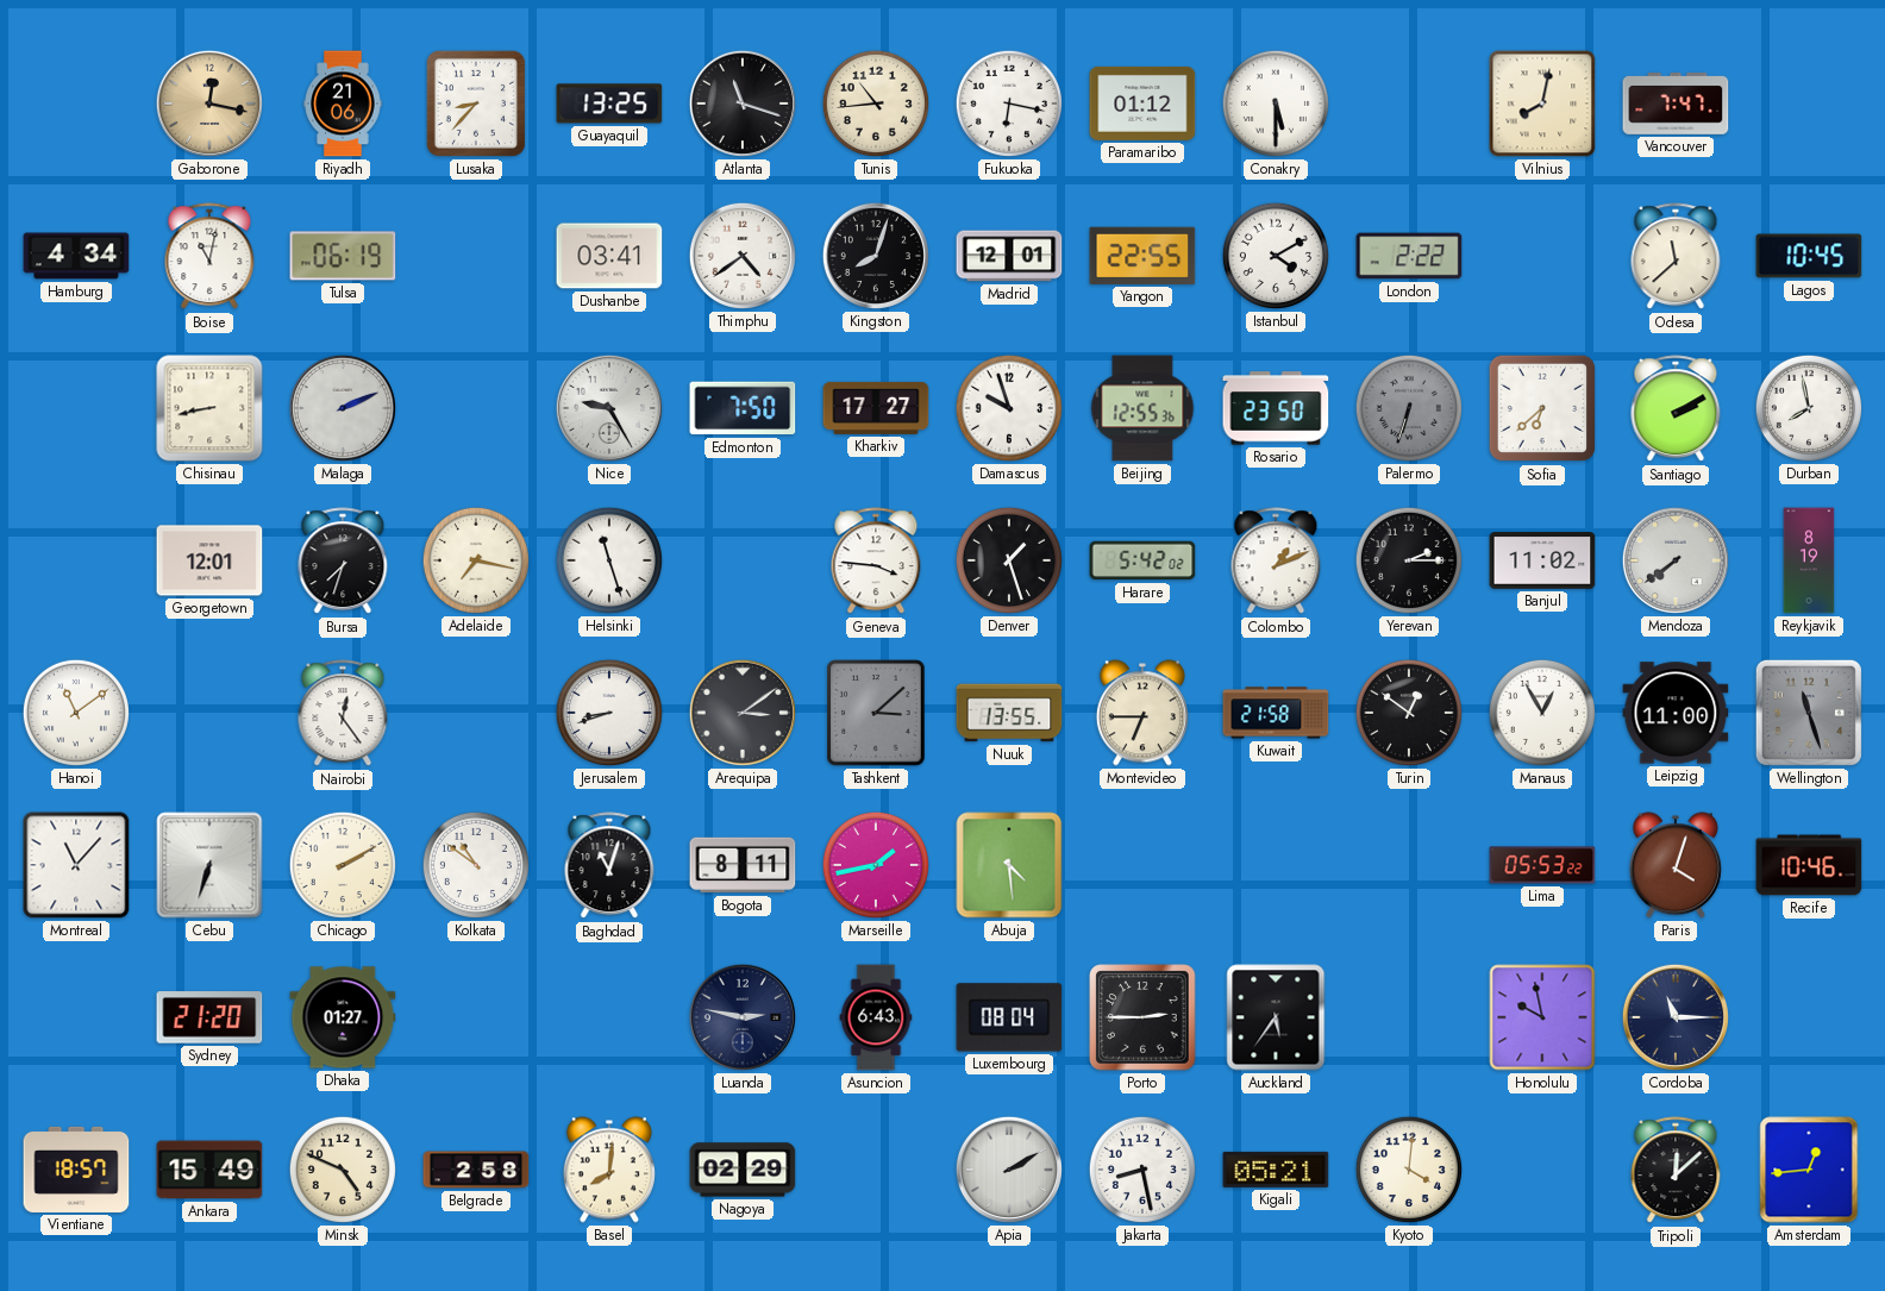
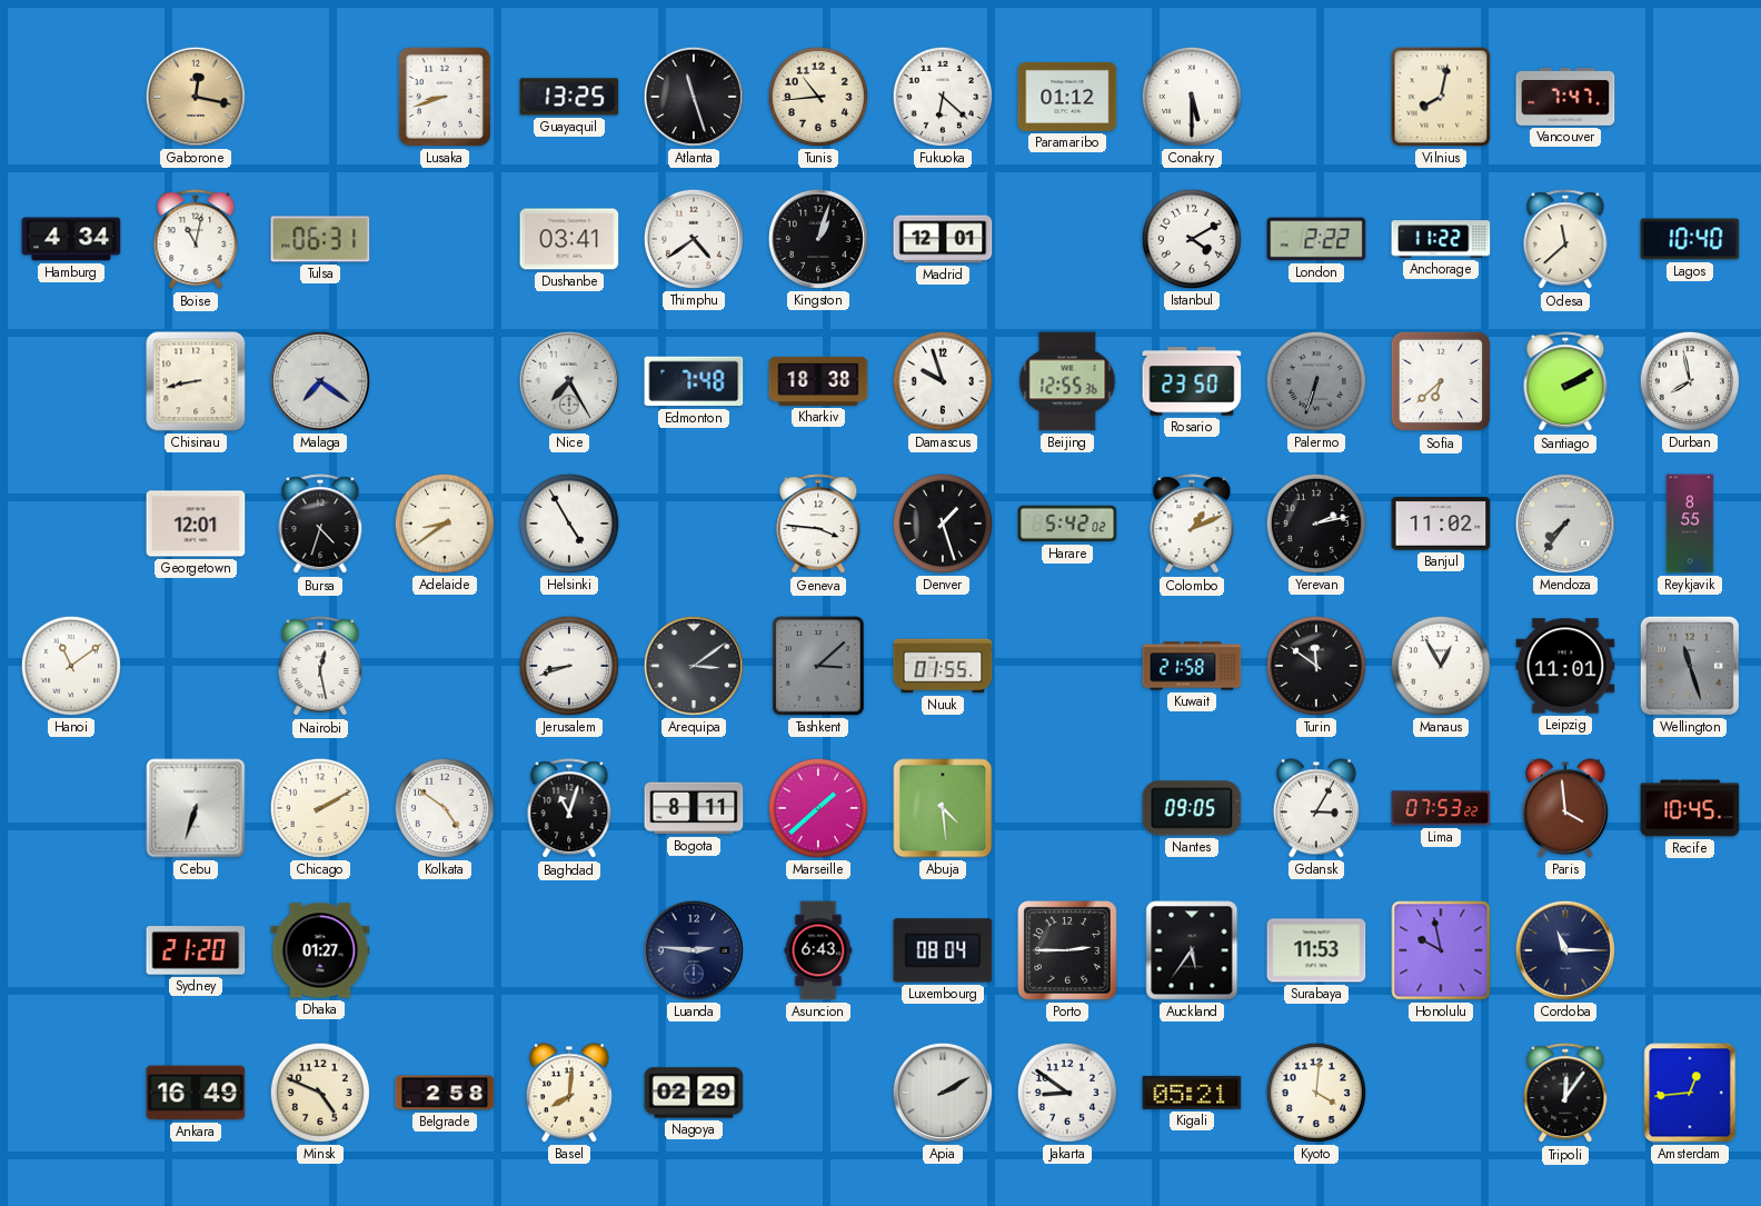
Riyadh: 21:06 -> none (343, 104)
Lusaka: 8:37 -> 8:42 (445, 97)
Atlanta: 11:18 -> 11:27 (694, 97)
Fukuoka: 6:17 -> 6:22 (943, 97)
Tulsa: 06:19 -> 06:31 (320, 239)
Kingston: 8:03 -> 1:03 (818, 239)
Yangon: 22:55 -> none (1142, 256)
Anchorage: none -> 11:22 (1441, 239)
Lagos: 10:45 -> 10:40 (1690, 239)
Malaga: 2:11 -> 7:21 (320, 381)
Nice: 9:25 -> 7:25 (569, 381)
Edmonton: 7:50 -> 7:48 (694, 381)
Kharkiv: 17:27 -> 18:38 (818, 381)
Bursa: 7:33 -> 4:33 (320, 525)
Adelaide: 7:17 -> 8:39 (445, 524)
Helsinki: 11:27 -> 4:55 (569, 524)
Yerevan: 2:15 -> 2:13 (1316, 524)
Mendoza: 7:39 -> 7:36 (1565, 524)
Reykjavik: 8:19 -> 8:55 (1690, 524)
Nairobi: 12:24 -> 12:28 (320, 667)
Nuuk: 13:55 -> 01:55 (943, 666)
Montevideo: 6:45 -> none (1142, 713)
Turin: 12:51 -> 11:51 (1316, 666)
Leipzig: 11:00 -> 11:01 (1565, 666)
Montreal: 11:07 -> none (76, 865)
Kolkata: 10:51 -> 4:51 (445, 808)
Marseille: 1:43 -> 1:38 (818, 808)
Nantes: none -> 09:05 (1192, 808)
Gdansk: none -> 3:05 (1316, 808)
Lima: 05:53 -> 07:53 (1441, 808)
Paris: 4:03 -> 3:59 (1565, 808)
Recife: 10:46 -> 10:45 (1690, 808)
Luanda: 2:47 -> 2:46 (694, 950)
Surabaya: none -> 11:53 (1316, 950)
Vientiane: 18:57 -> none (76, 1170)
Ankara: 15:49 -> 16:49 (196, 1093)
Jakarta: 8:28 -> 8:51 (1067, 1093)
Tripoli: 12:08 -> 12:06 (1565, 1094)
